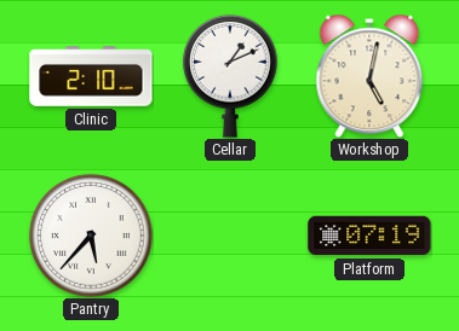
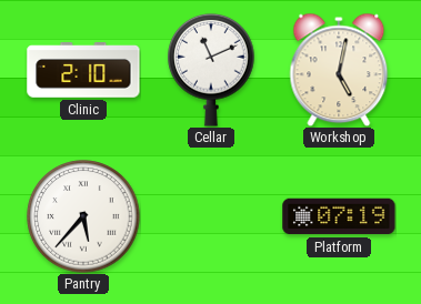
Cellar: 1:11 -> 11:11 (211, 70)
